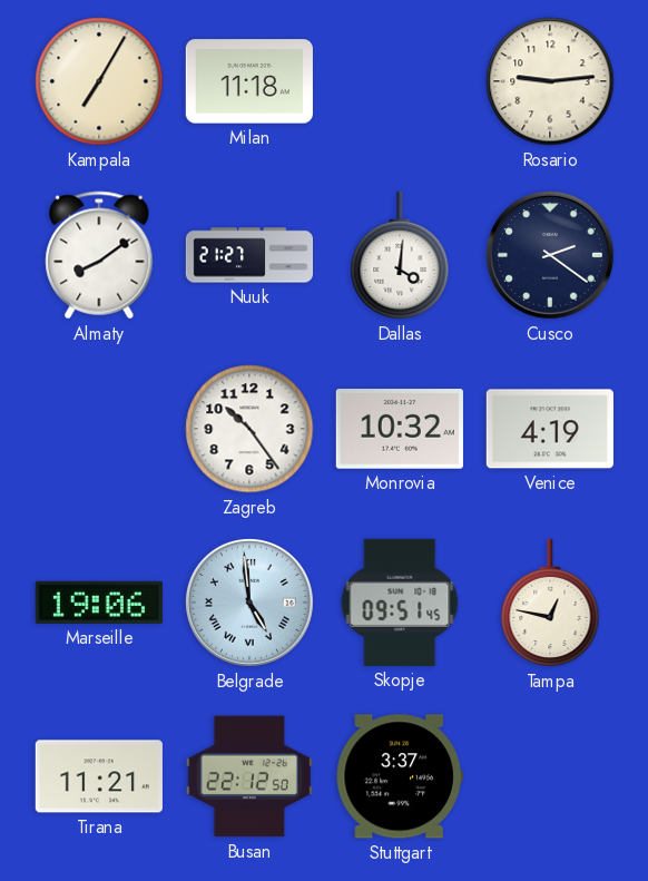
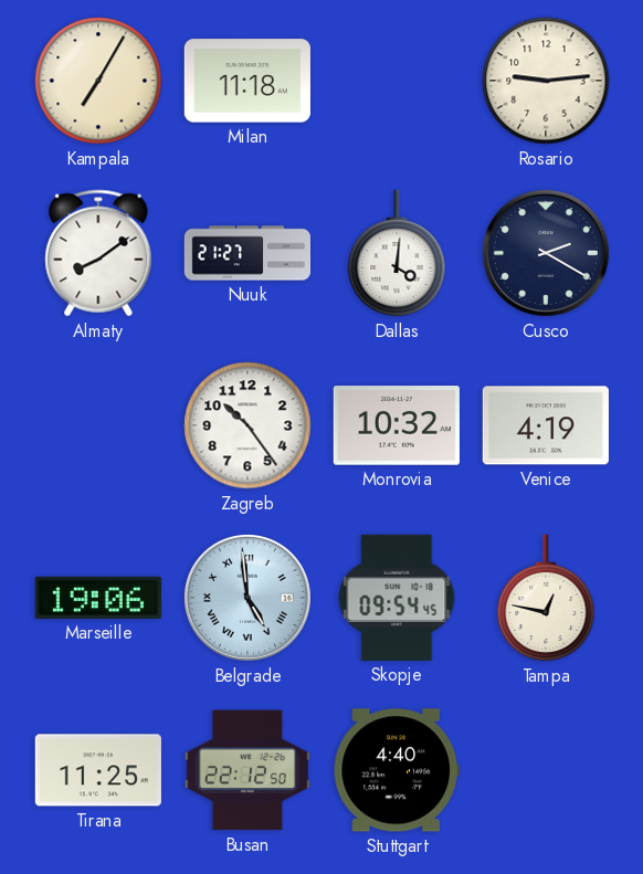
Cusco: 2:21 -> 2:20 (546, 253)
Skopje: 09:51 -> 09:54 (397, 598)
Tirana: 11:21 -> 11:25 (98, 770)
Stuttgart: 3:37 -> 4:40 (397, 770)
